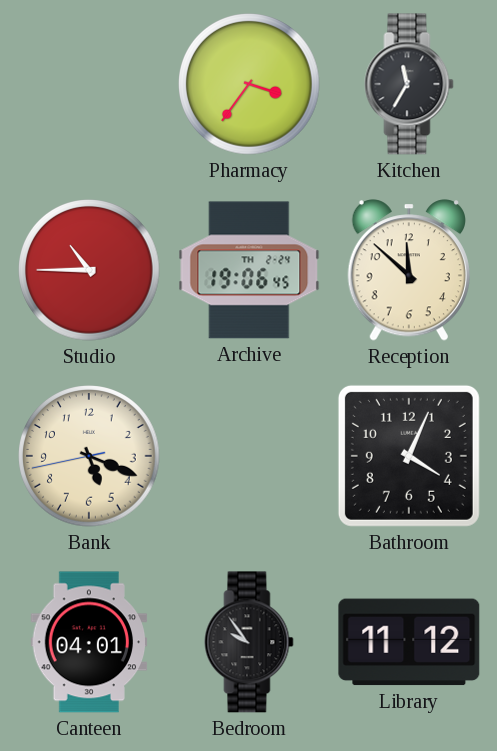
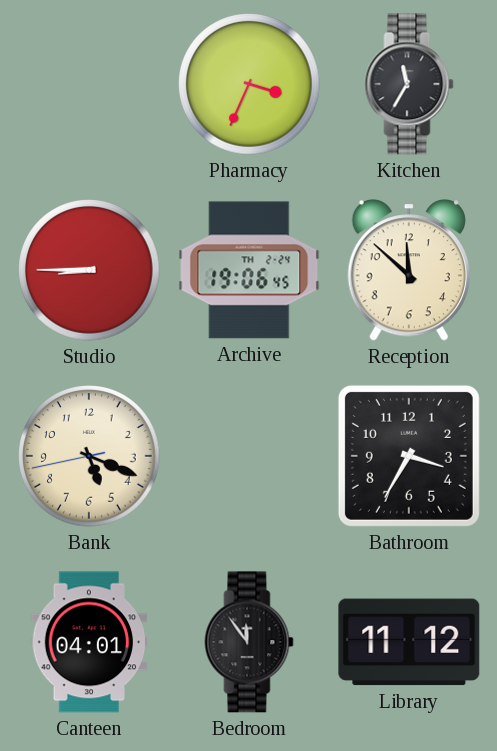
Pharmacy: 3:36 -> 3:34 (249, 84)
Studio: 10:45 -> 8:45 (89, 270)
Bathroom: 4:04 -> 3:35 (409, 456)
Bedroom: 9:54 -> 11:54 (249, 642)
